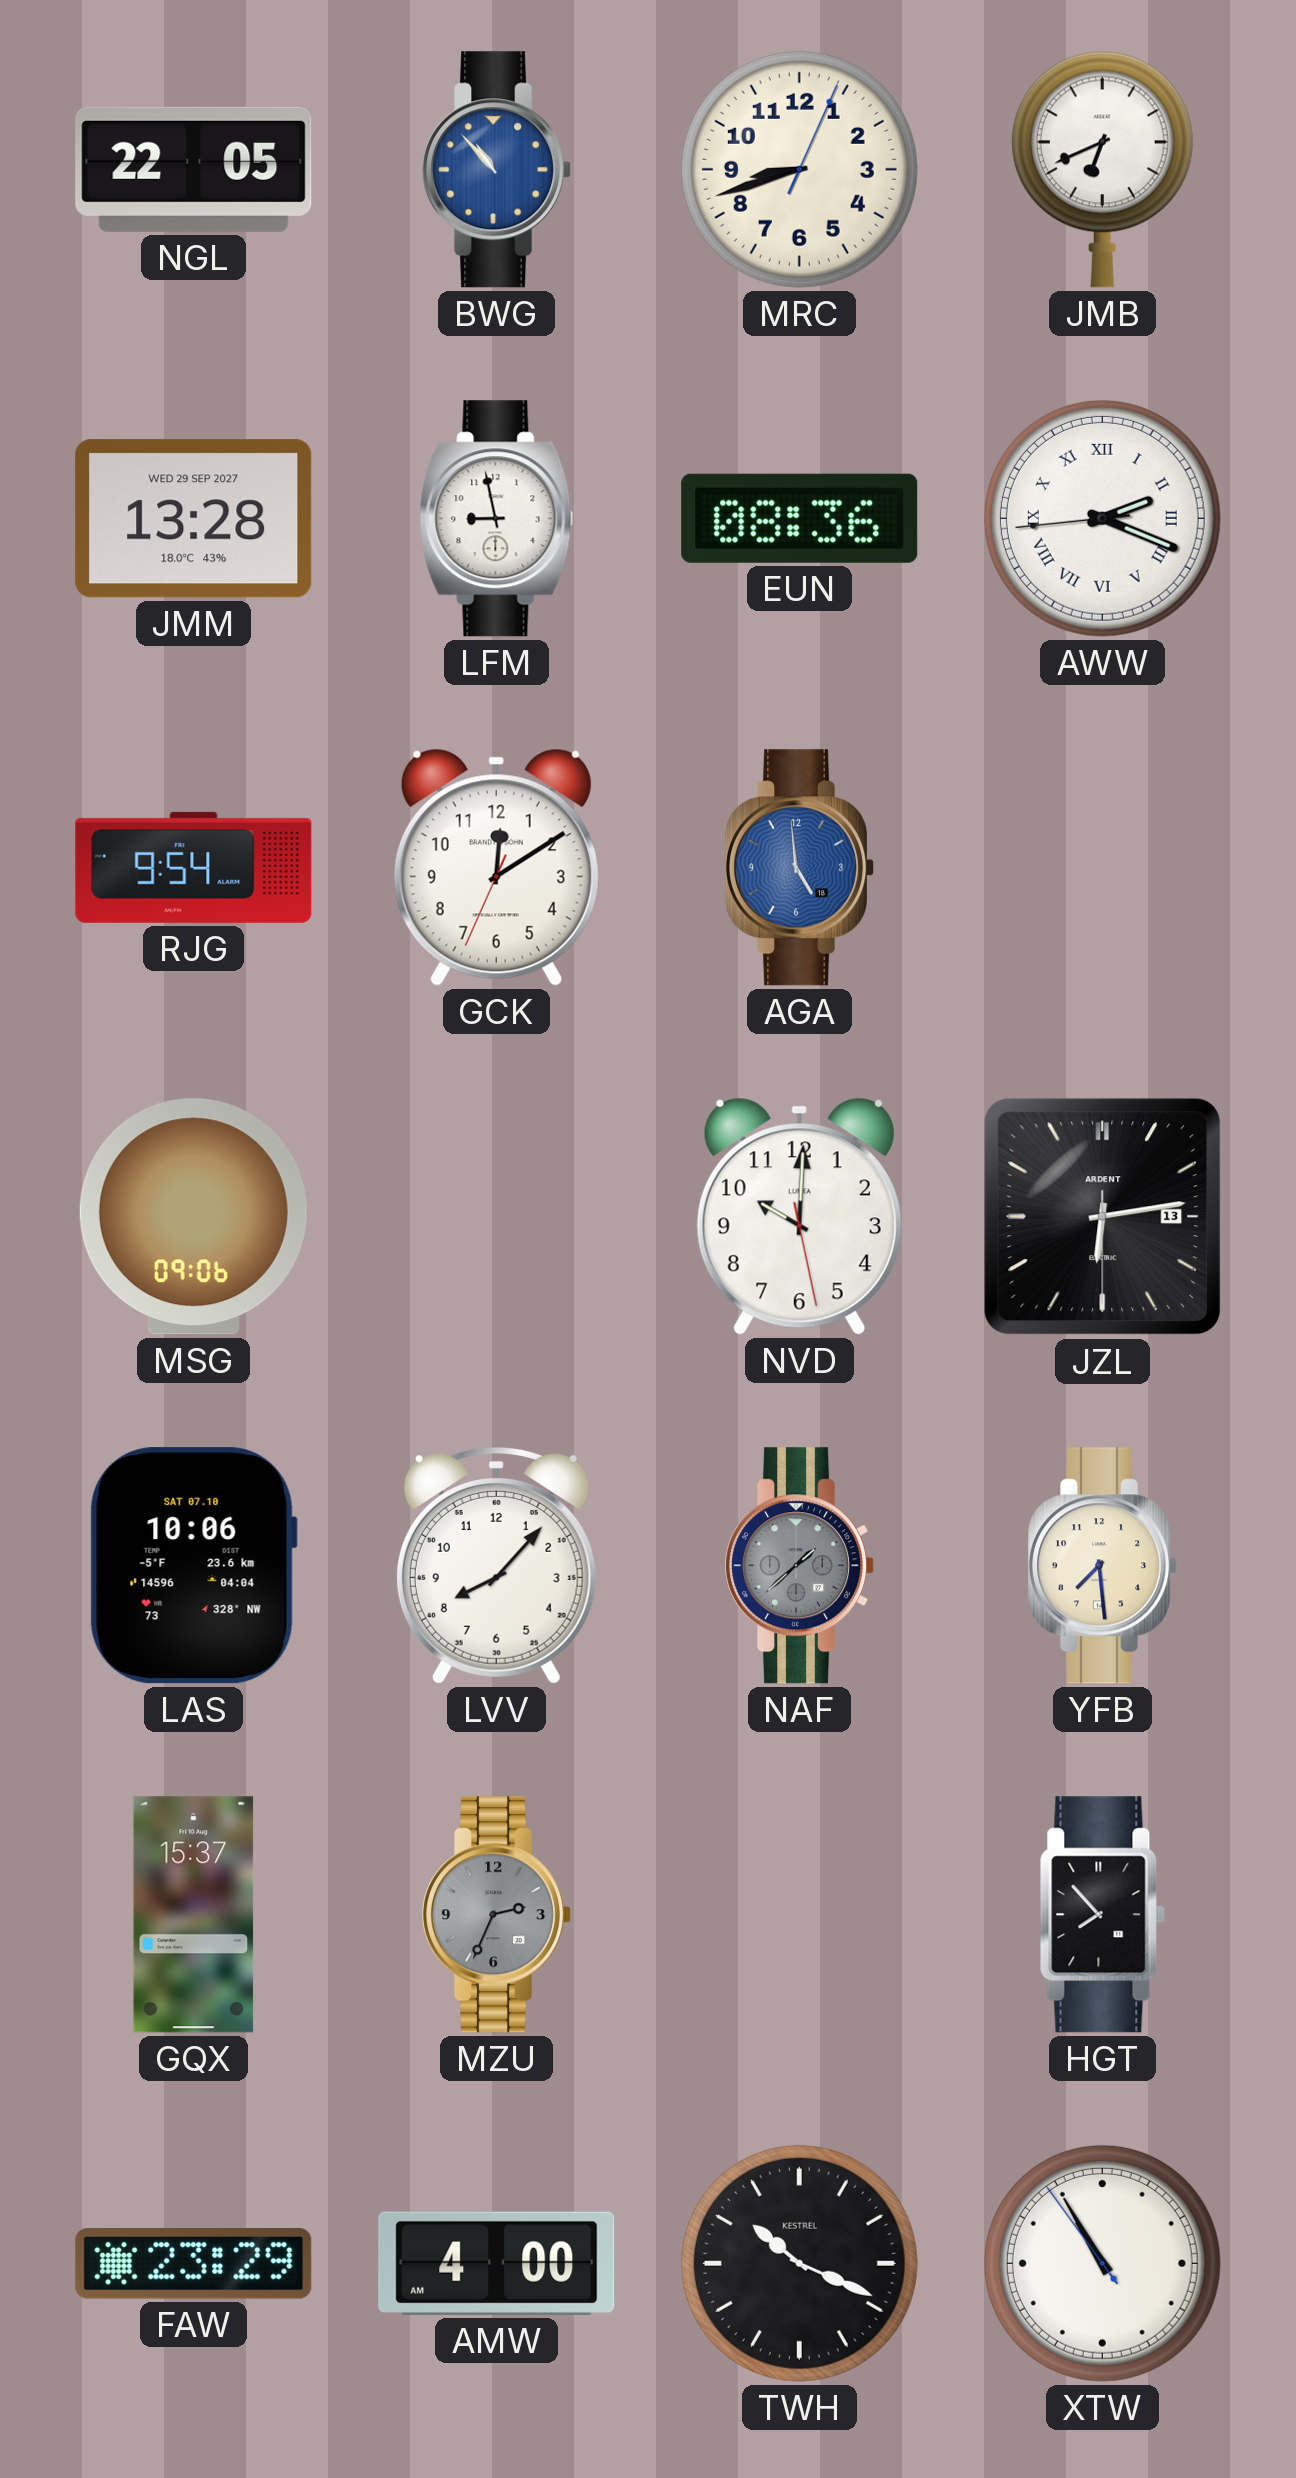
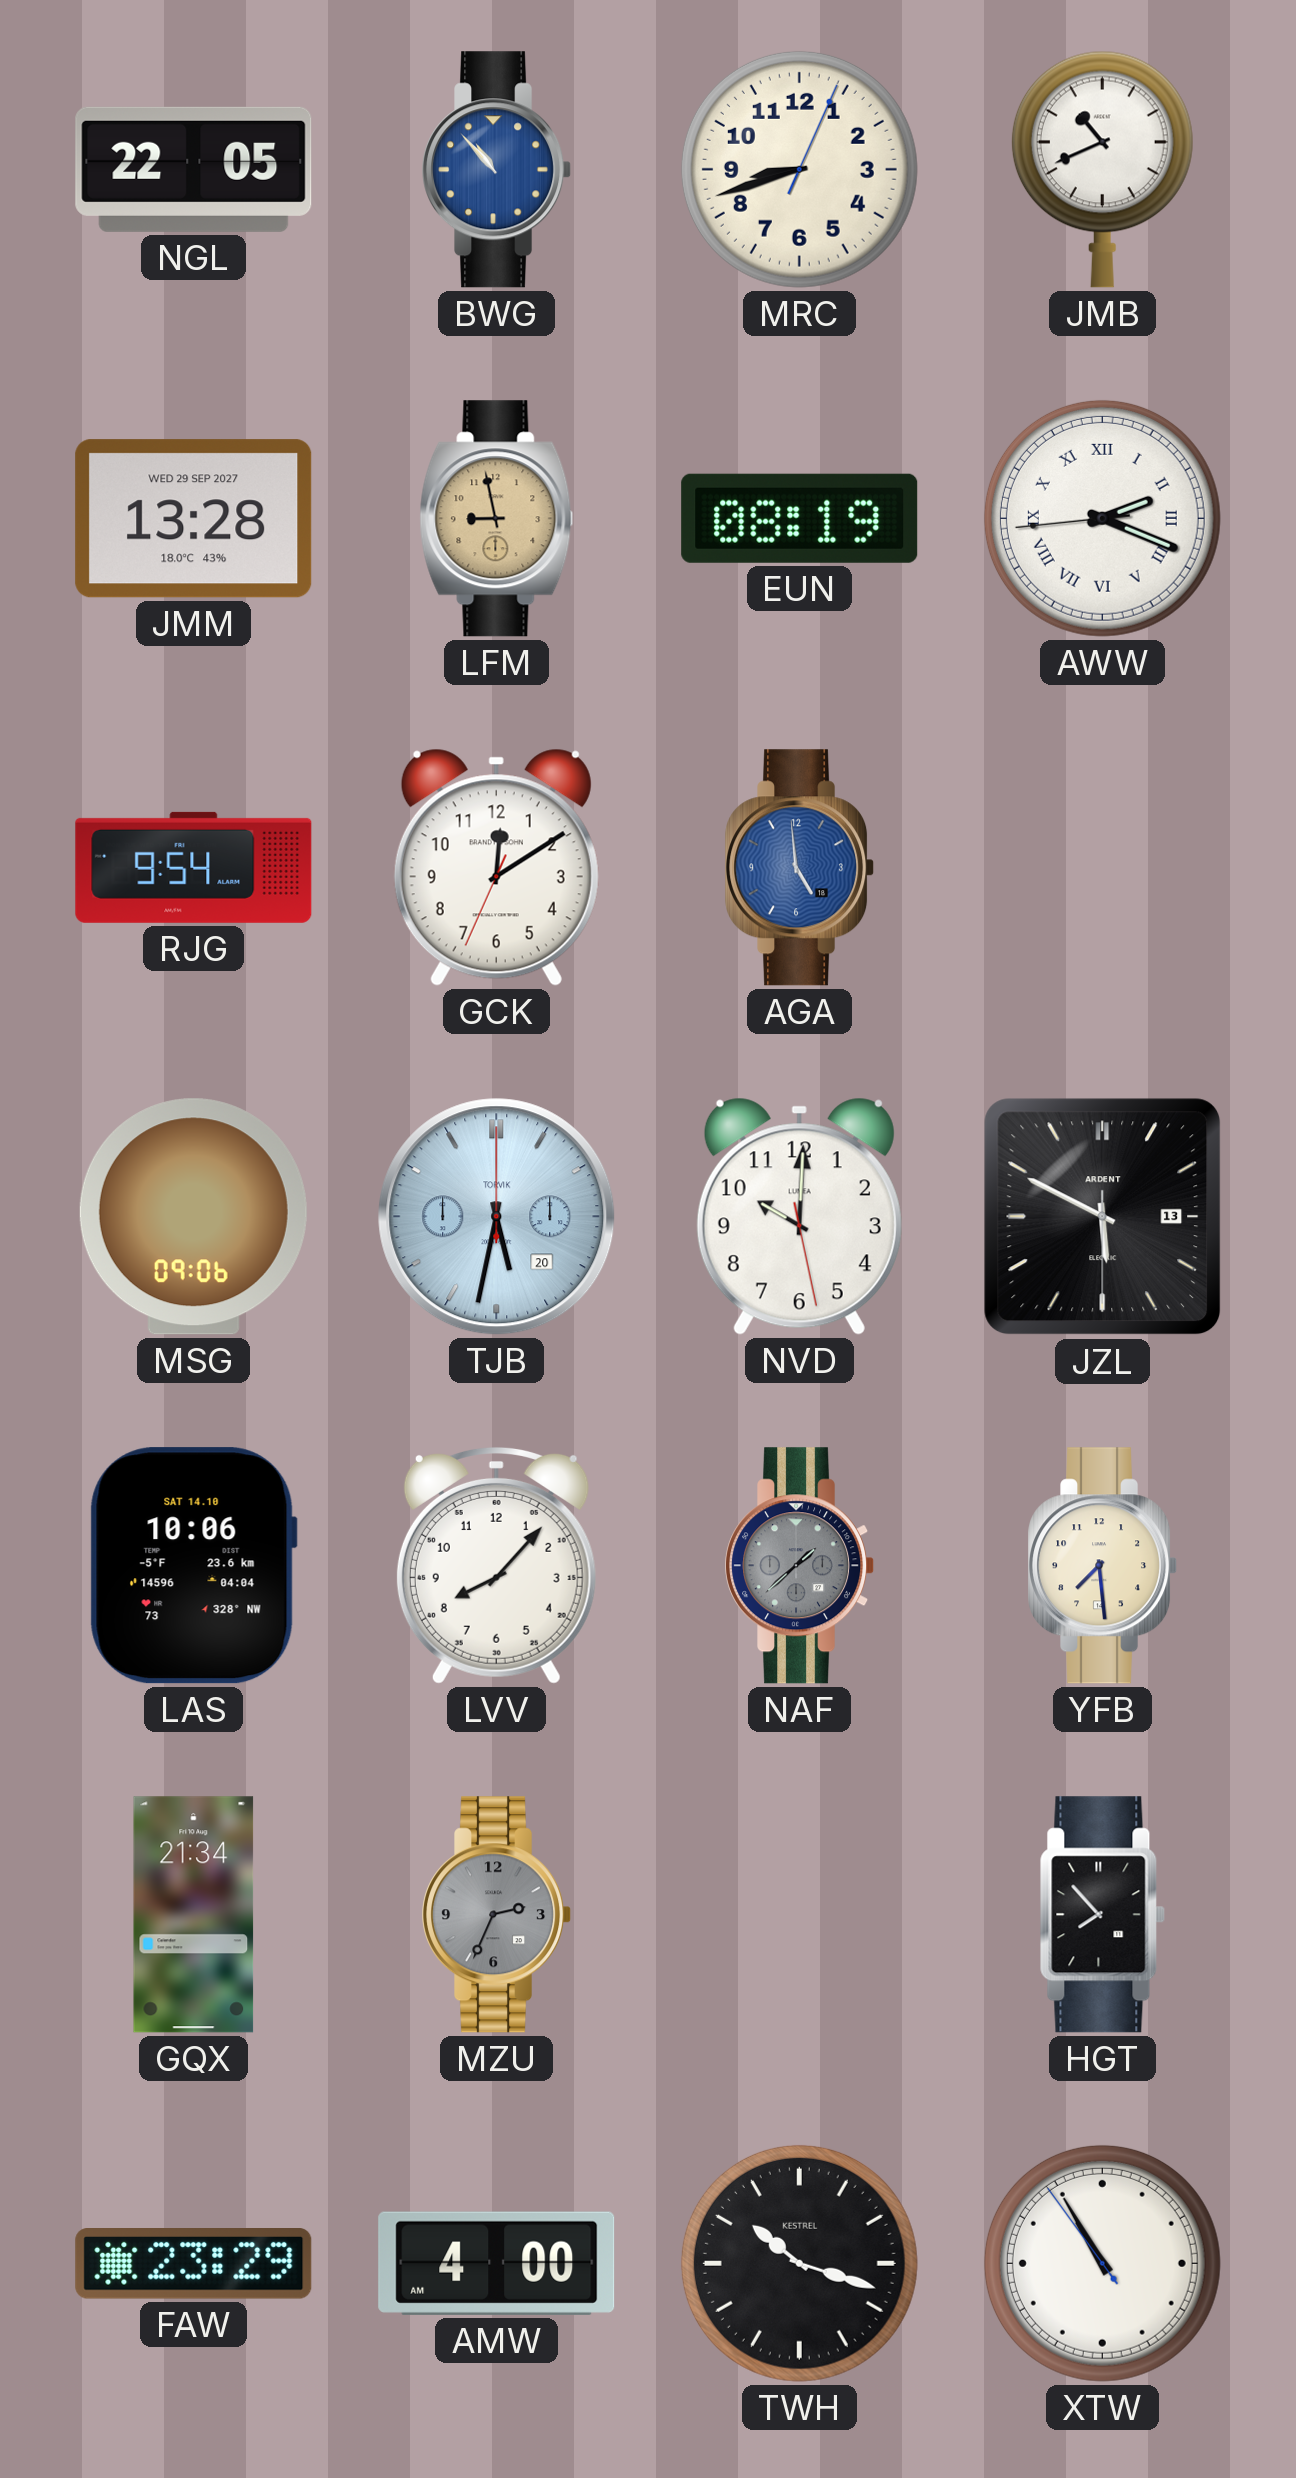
JMB: 6:41 -> 10:41 (1102, 169)
LFM dial: white -> champagne (497, 519)
EUN: 08:36 -> 08:19 (800, 518)
TJB: none -> 5:32 (497, 1217)
JZL: 6:13 -> 5:49 (1103, 1217)
LAS date: SAT 07.10 -> SAT 14.10 (193, 1566)
GQX: 15:37 -> 21:34 (194, 1915)
TWH: 10:19 -> 10:18 (799, 2263)
